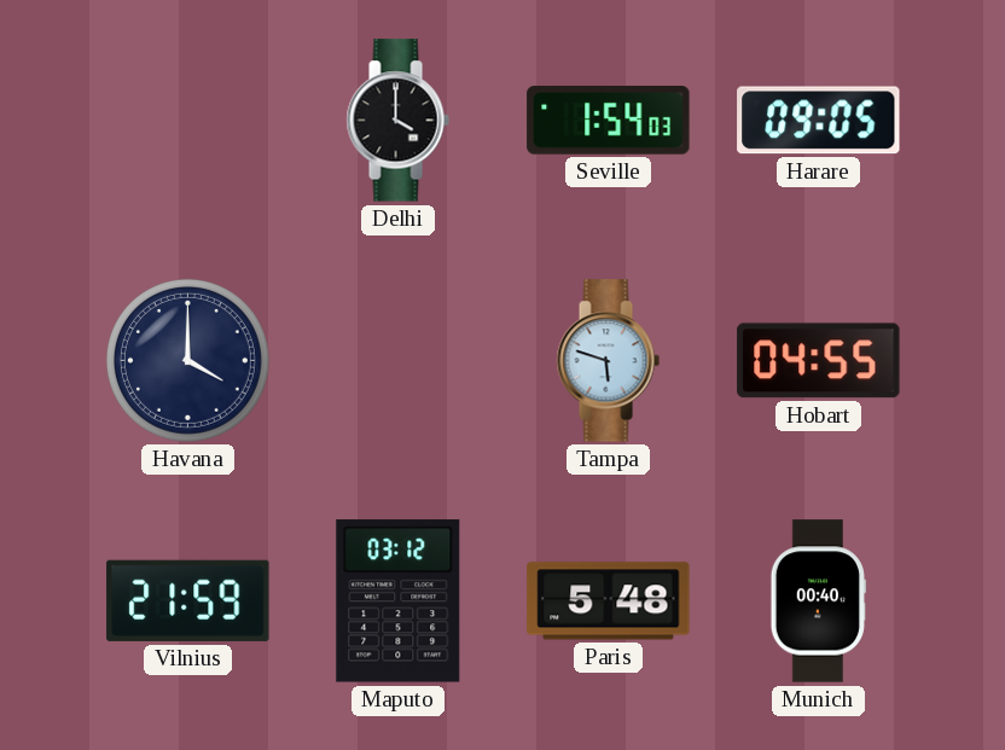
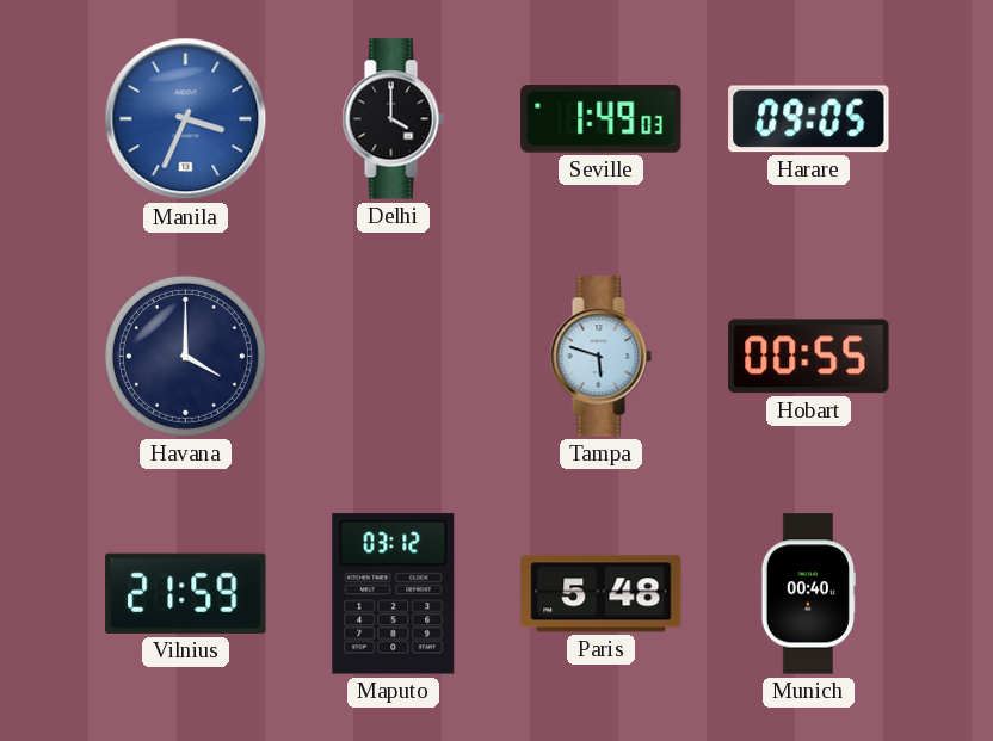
Manila: none -> 3:34 (186, 119)
Seville: 1:54 -> 1:49 (602, 119)
Hobart: 04:55 -> 00:55 (809, 357)
